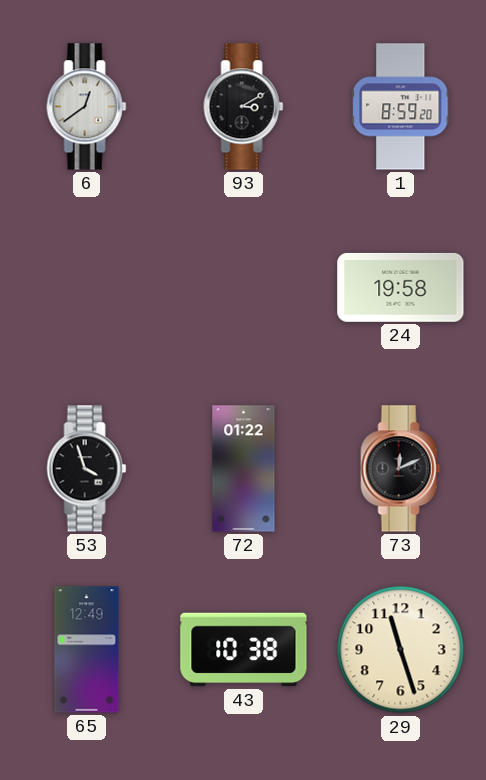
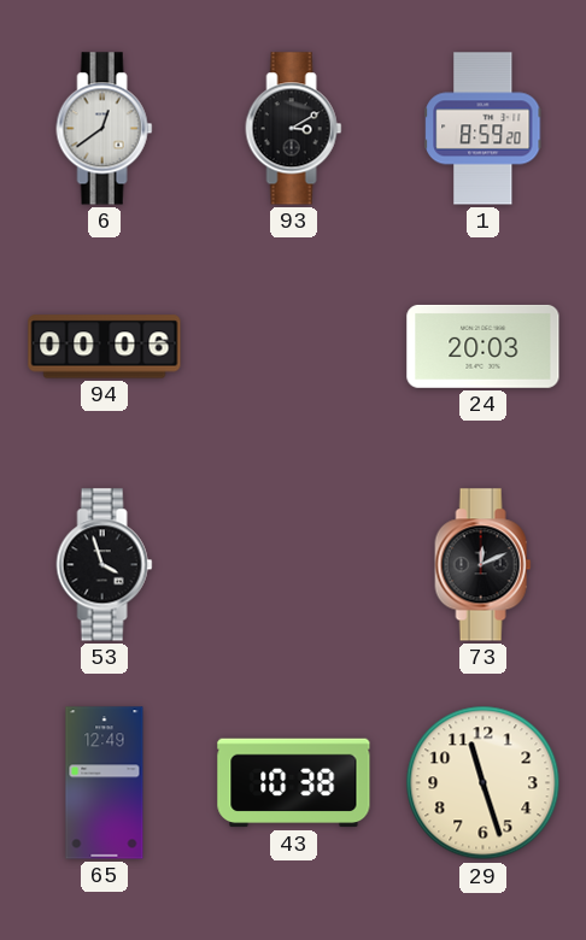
94: none -> 00:06 (105, 347)
24: 19:58 -> 20:03 (484, 346)
72: 01:22 -> none (244, 469)
